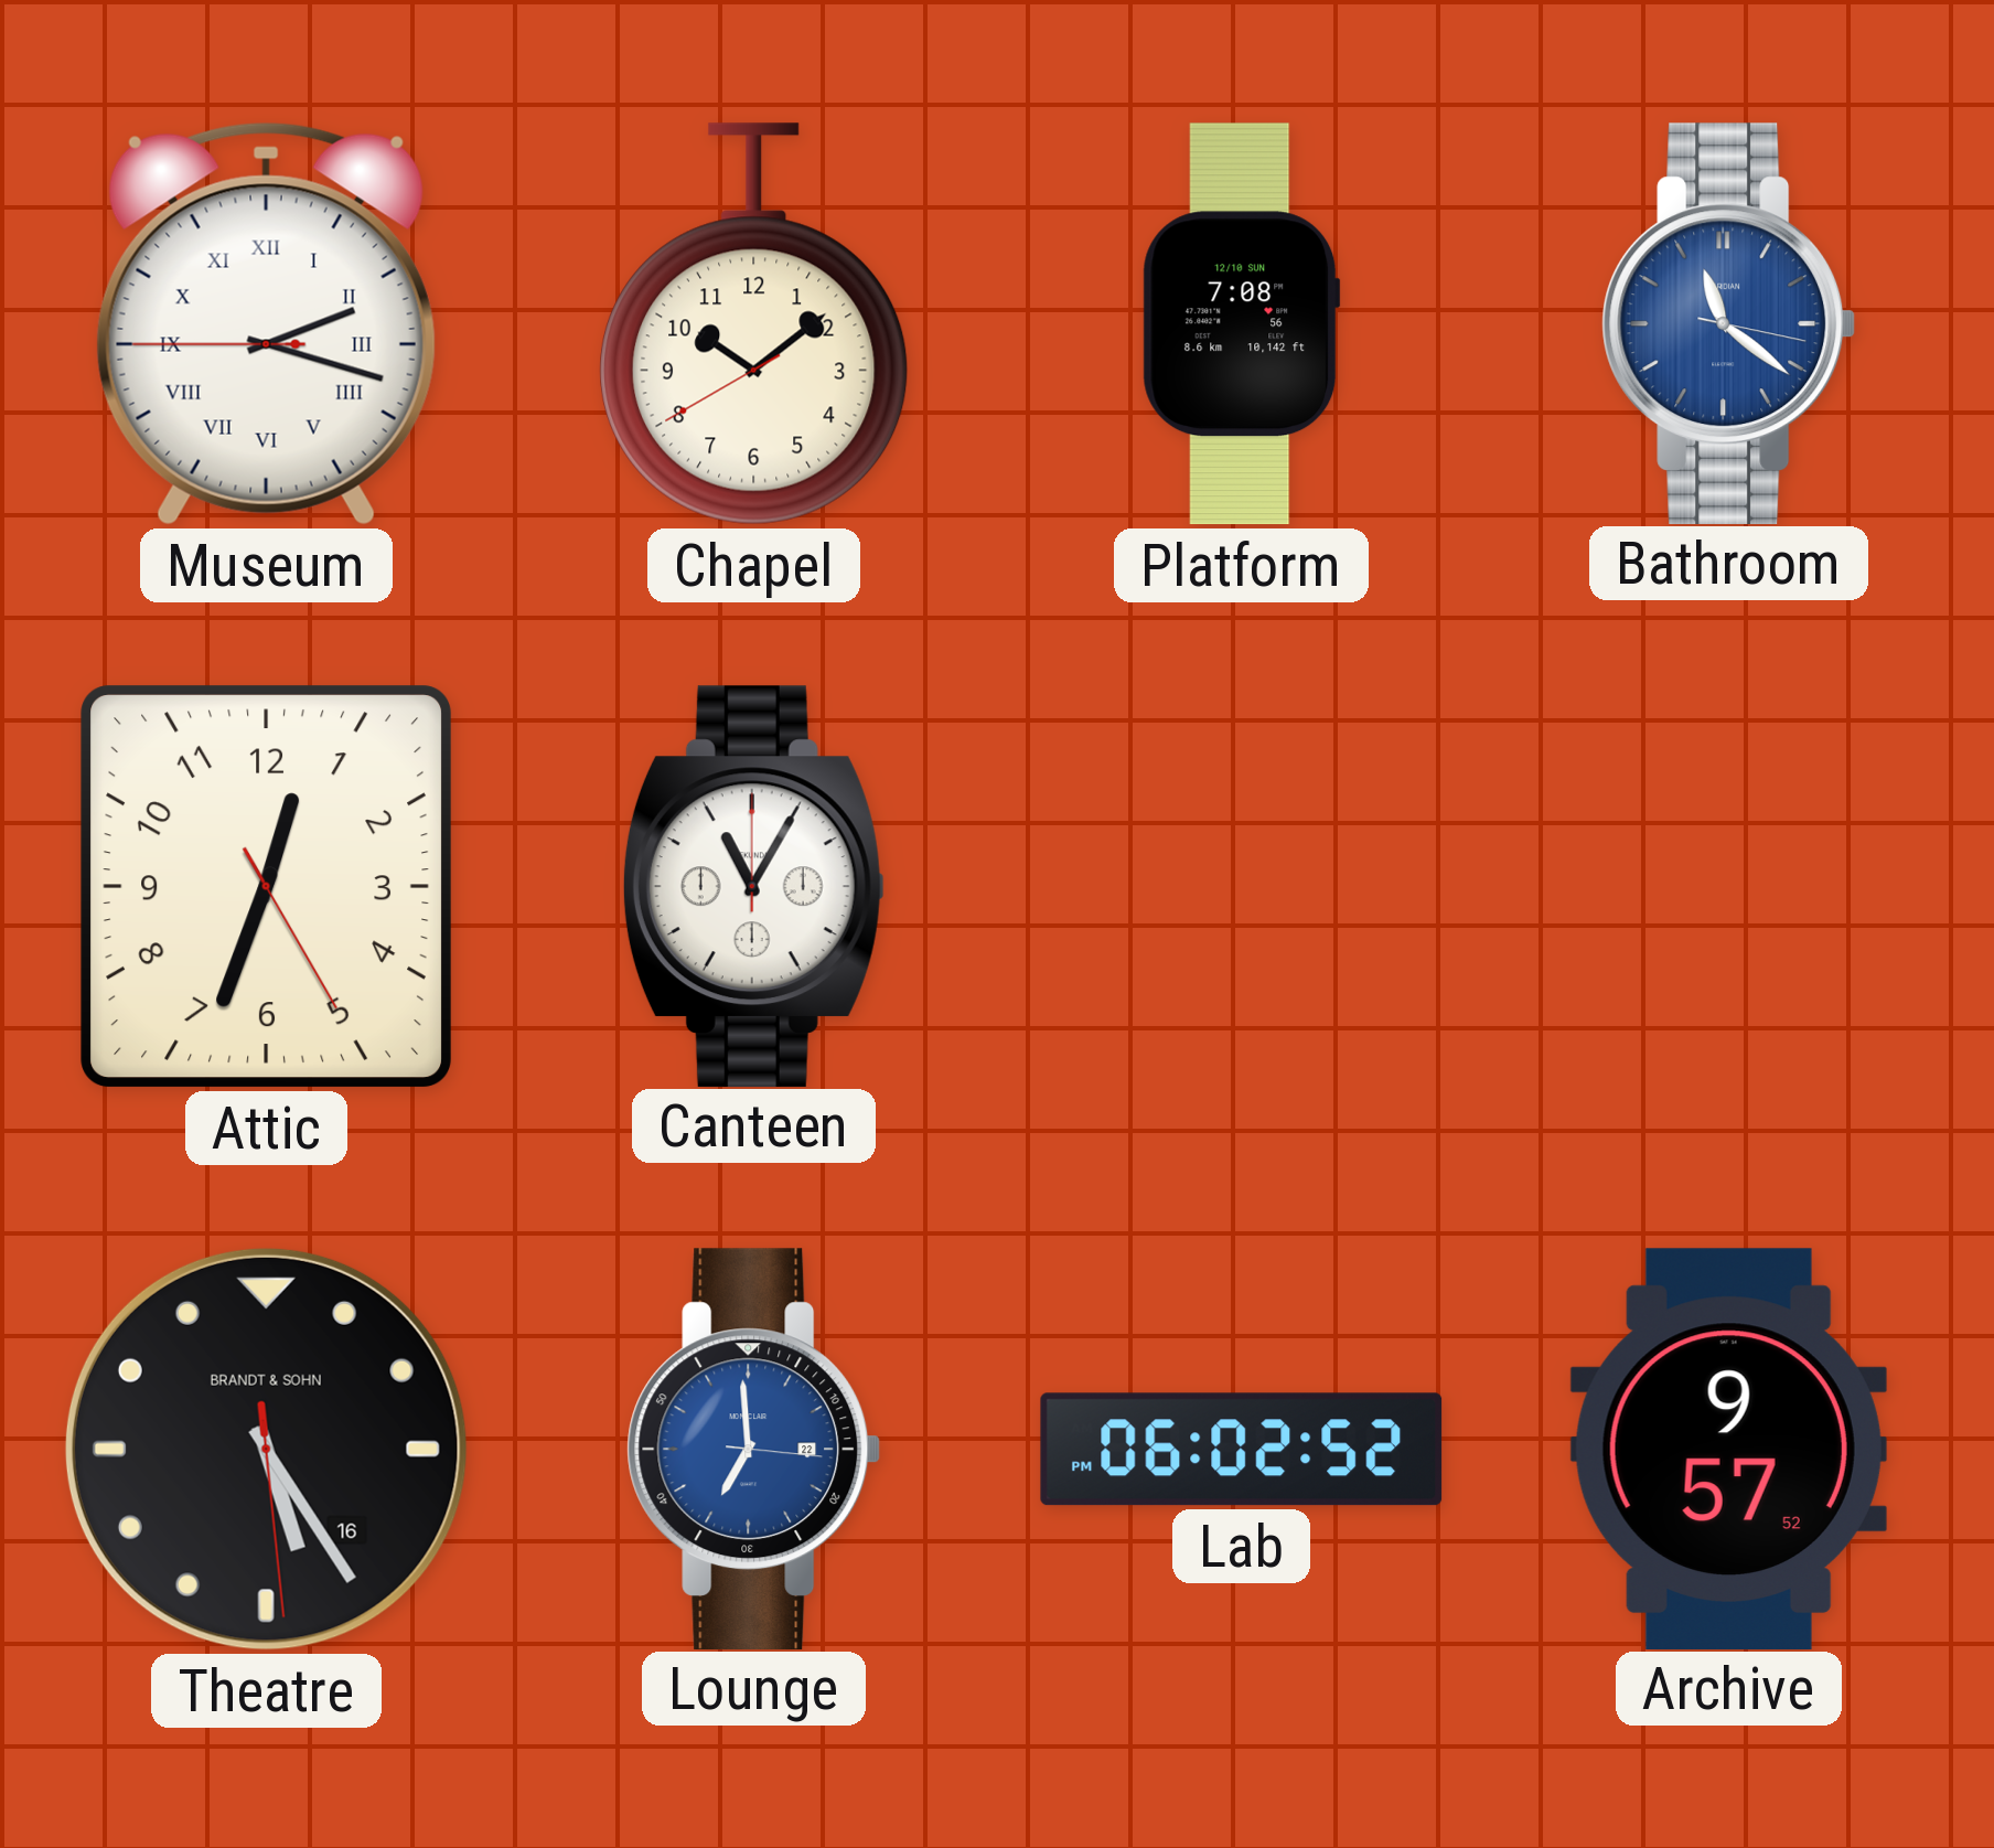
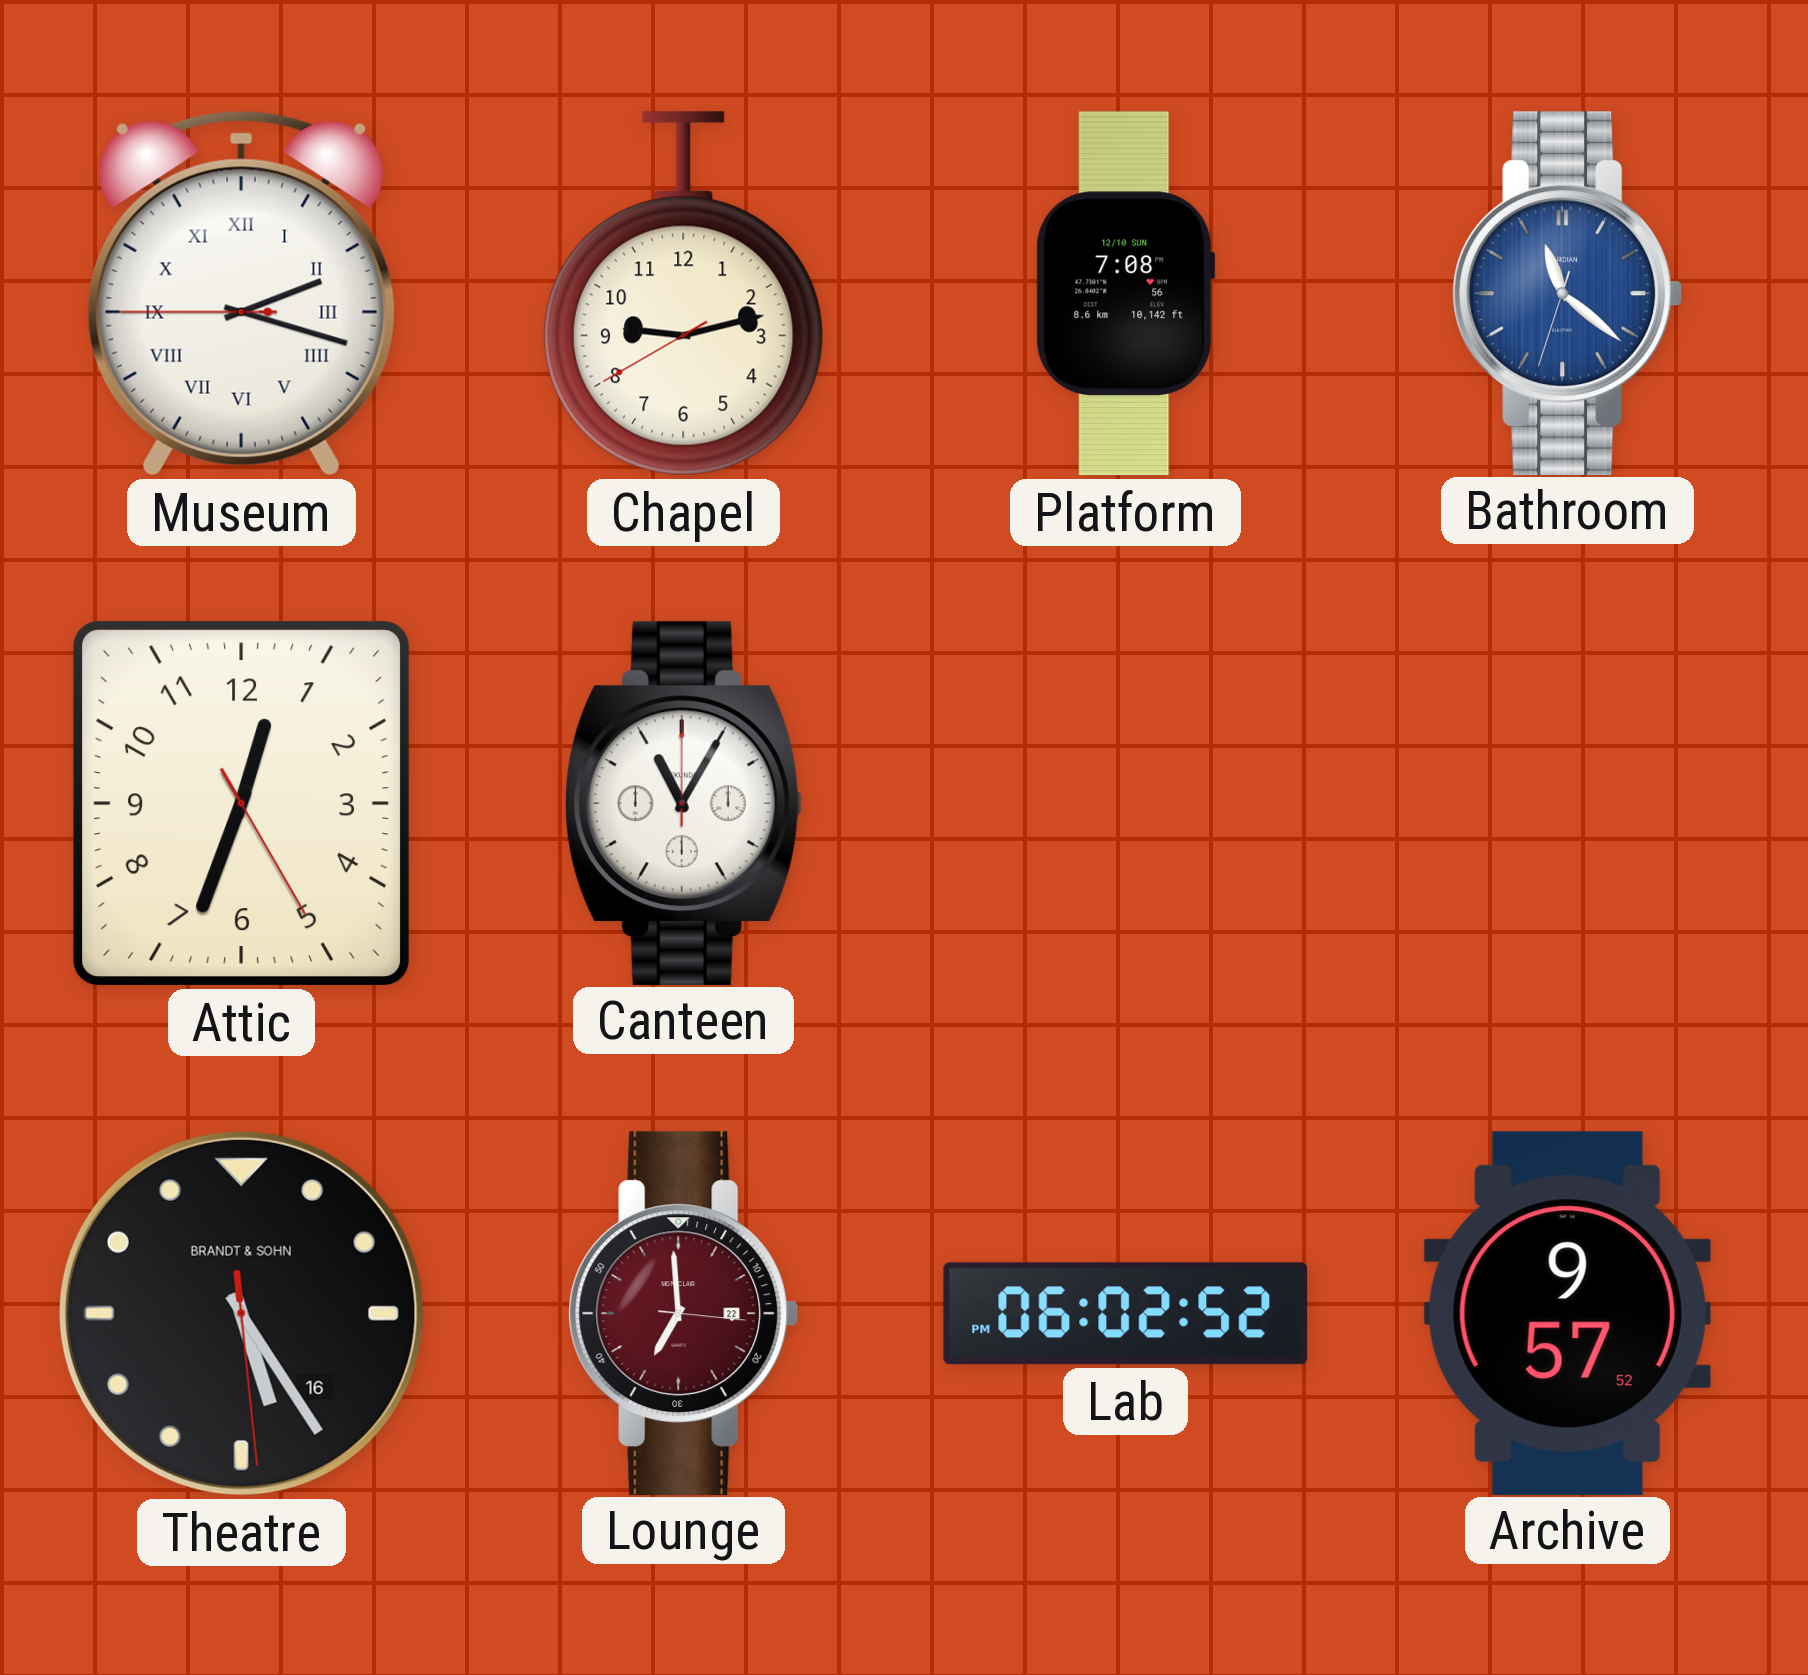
Chapel: 10:08 -> 9:12 (684, 294)
Bathroom: 11:21:17 -> 11:21:33 (1568, 293)
Lounge dial: blue -> burgundy (684, 1313)
